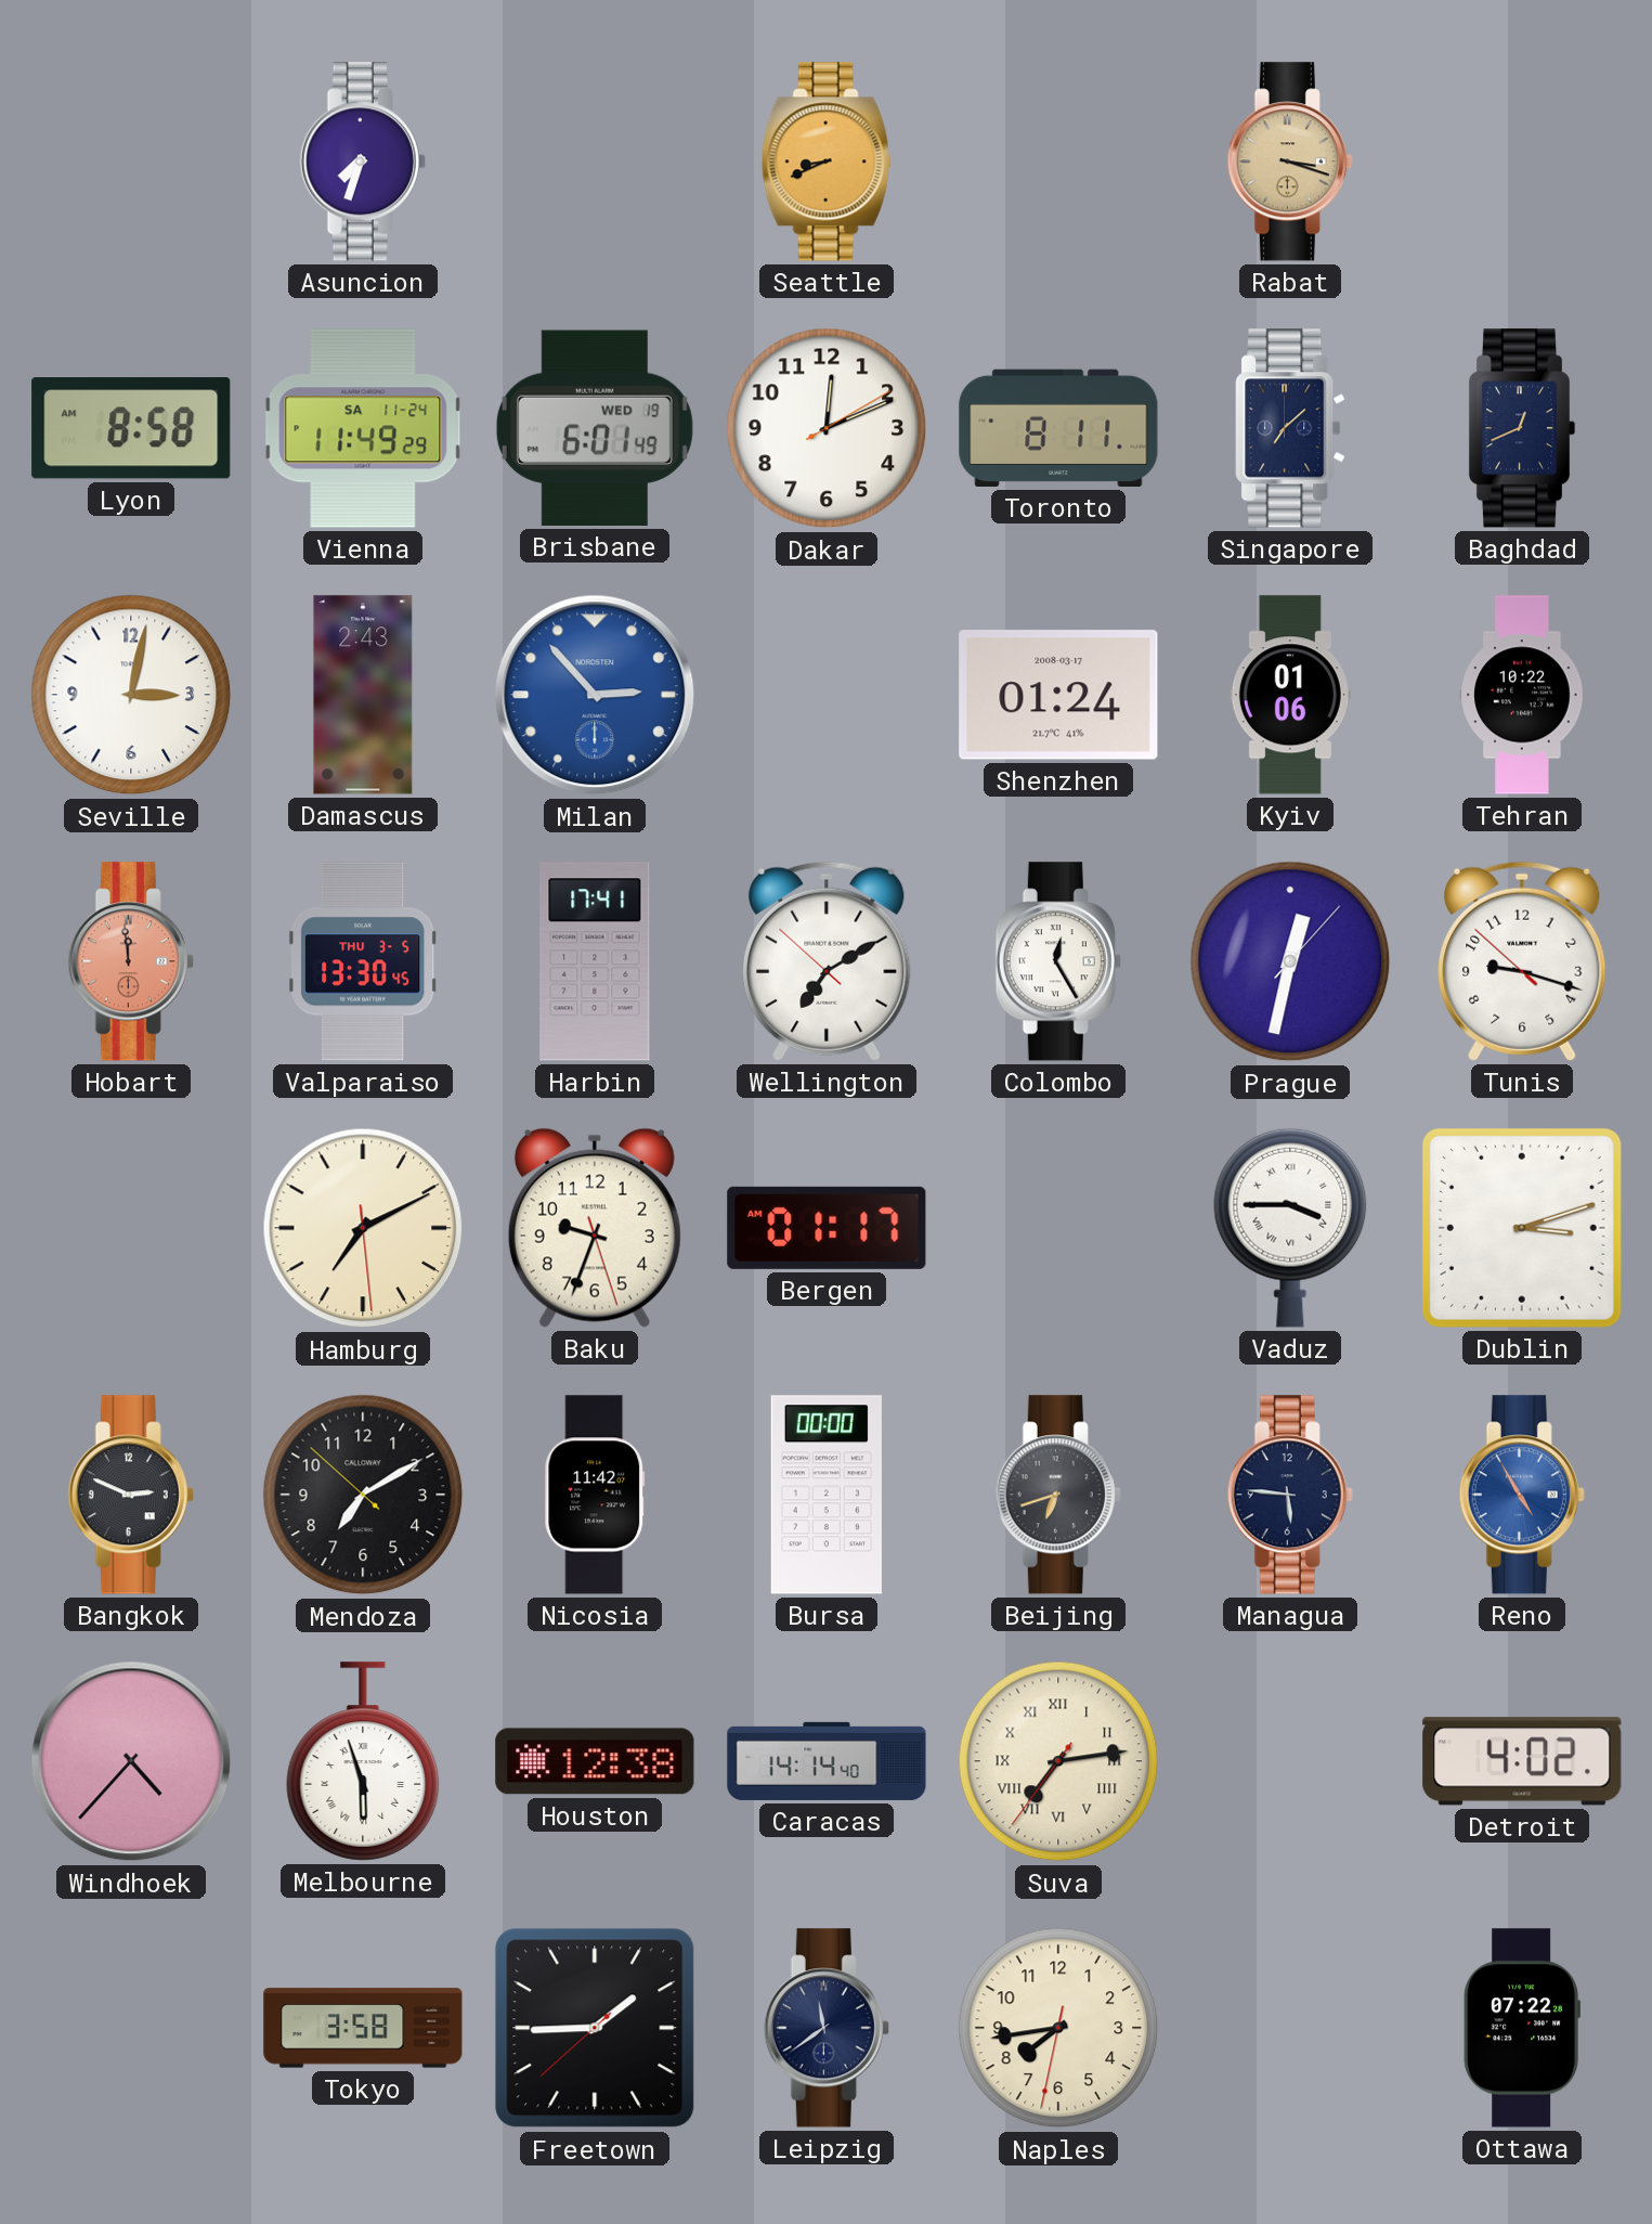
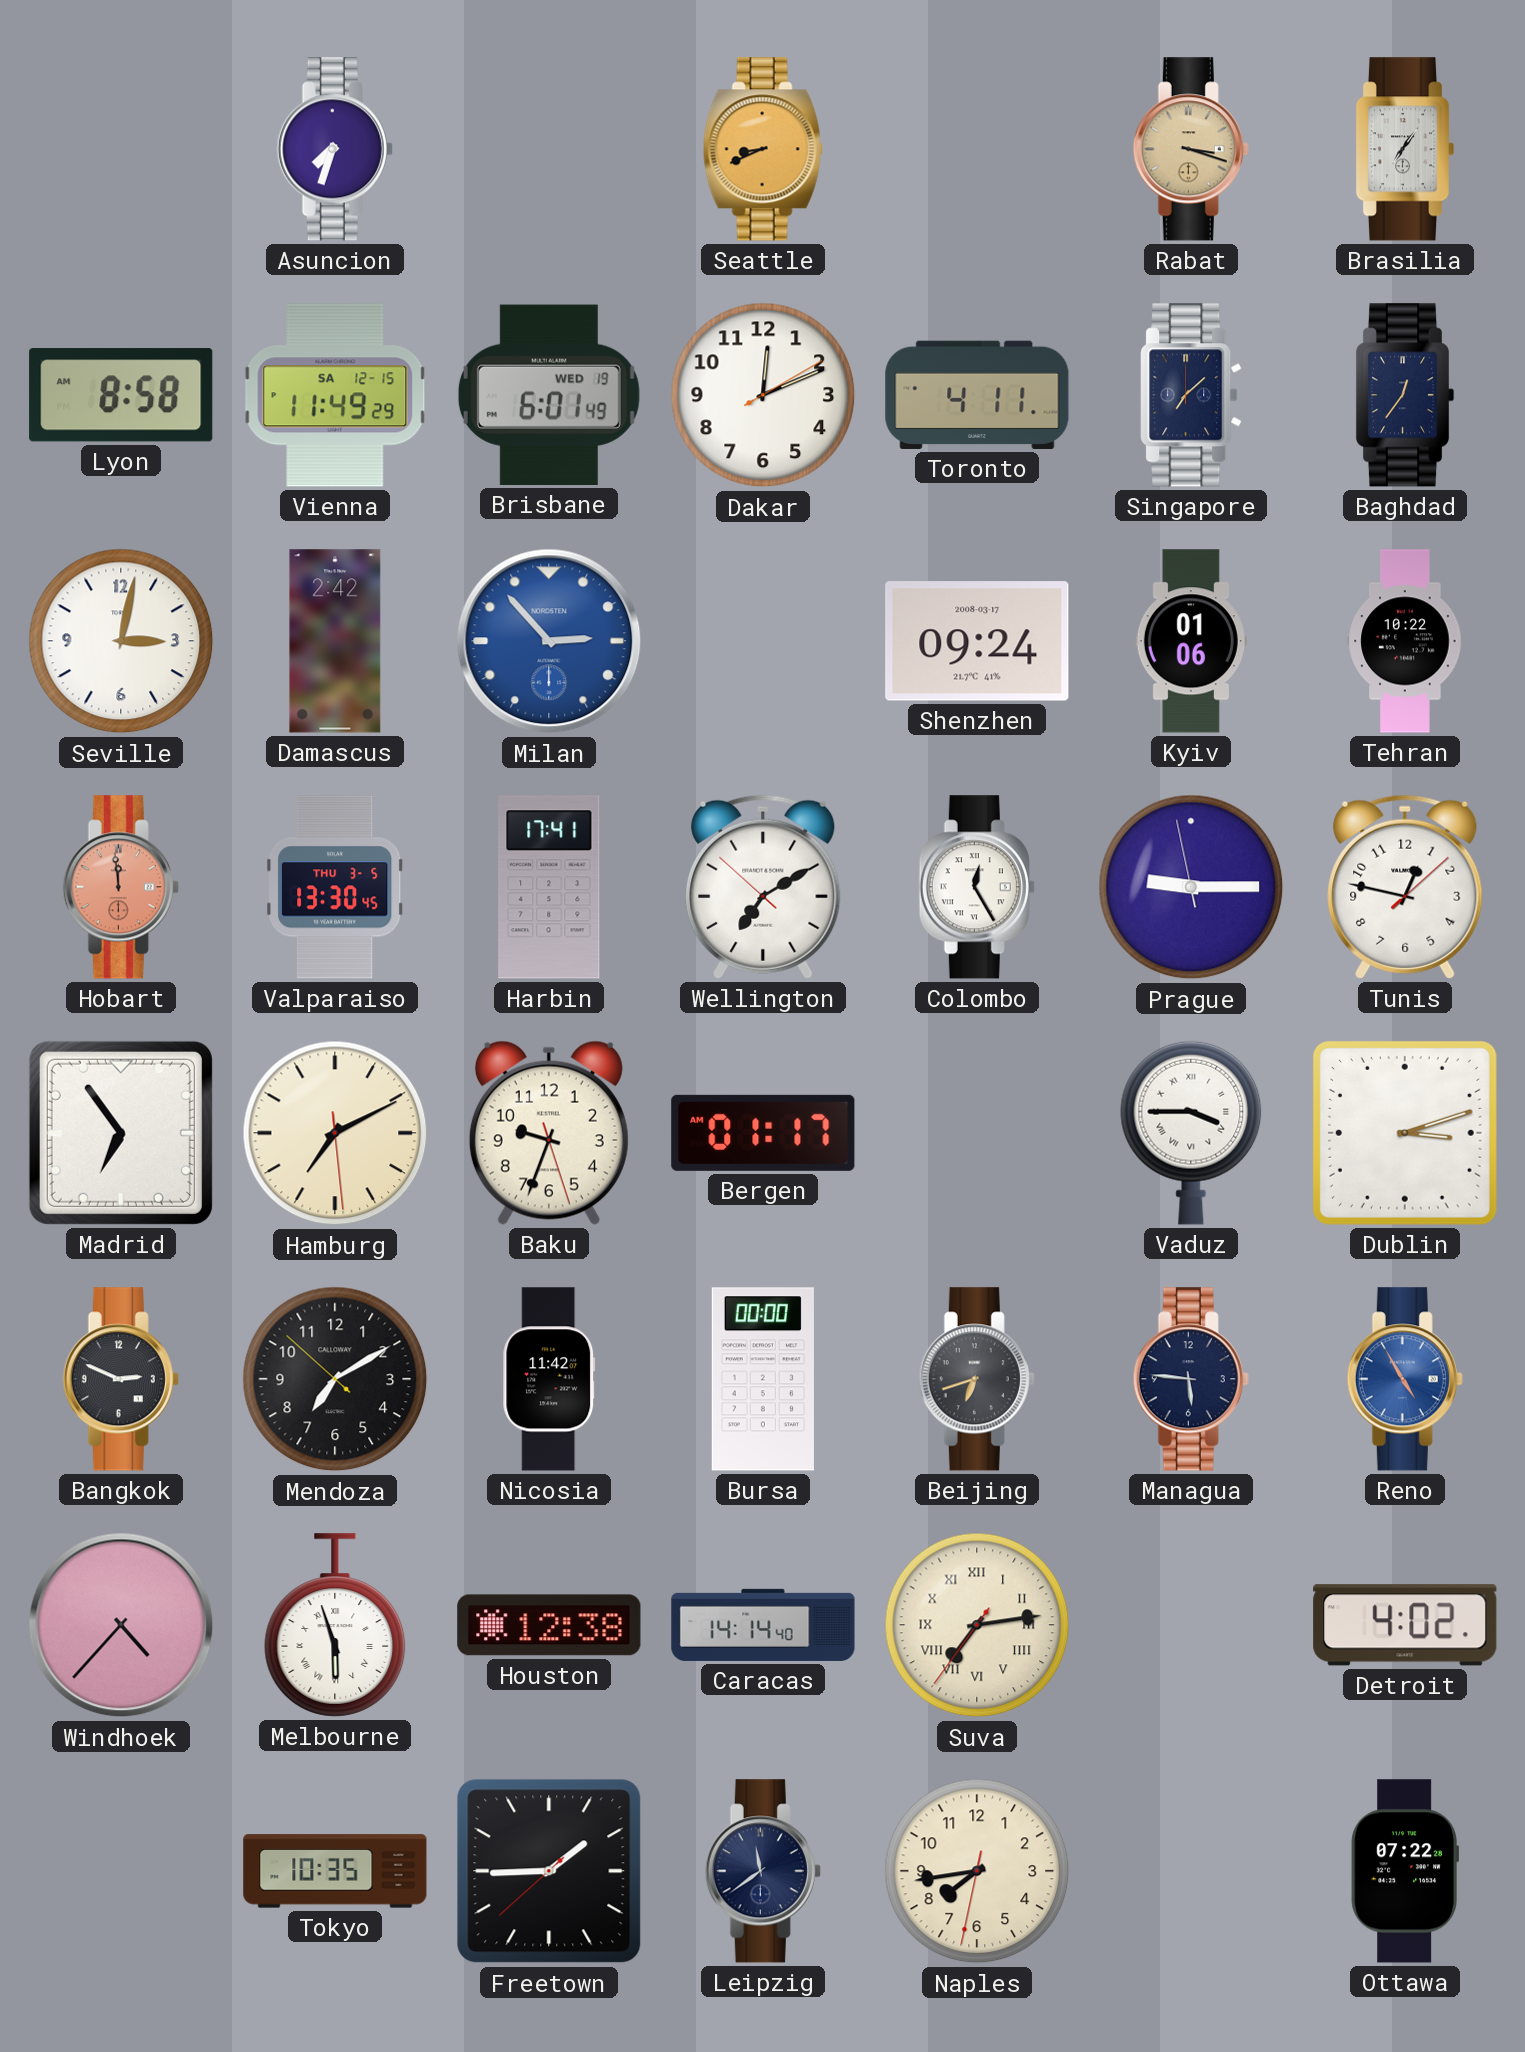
Brasilia: none -> 7:06 (1405, 149)
Vienna date: SA 11-24 -> SA 12-15 (335, 395)
Toronto: 8:11 -> 4:11 (977, 395)
Baghdad: 12:41 -> 12:36 (1405, 395)
Damascus: 2:43 -> 2:42 (335, 641)
Shenzhen: 01:24 -> 09:24 (977, 641)
Prague: 12:32 -> 9:14 (1191, 887)
Tunis: 9:17 -> 12:47 (1405, 887)
Madrid: none -> 6:54 (121, 1133)
Tokyo: 3:58 -> 10:35 (335, 1871)
